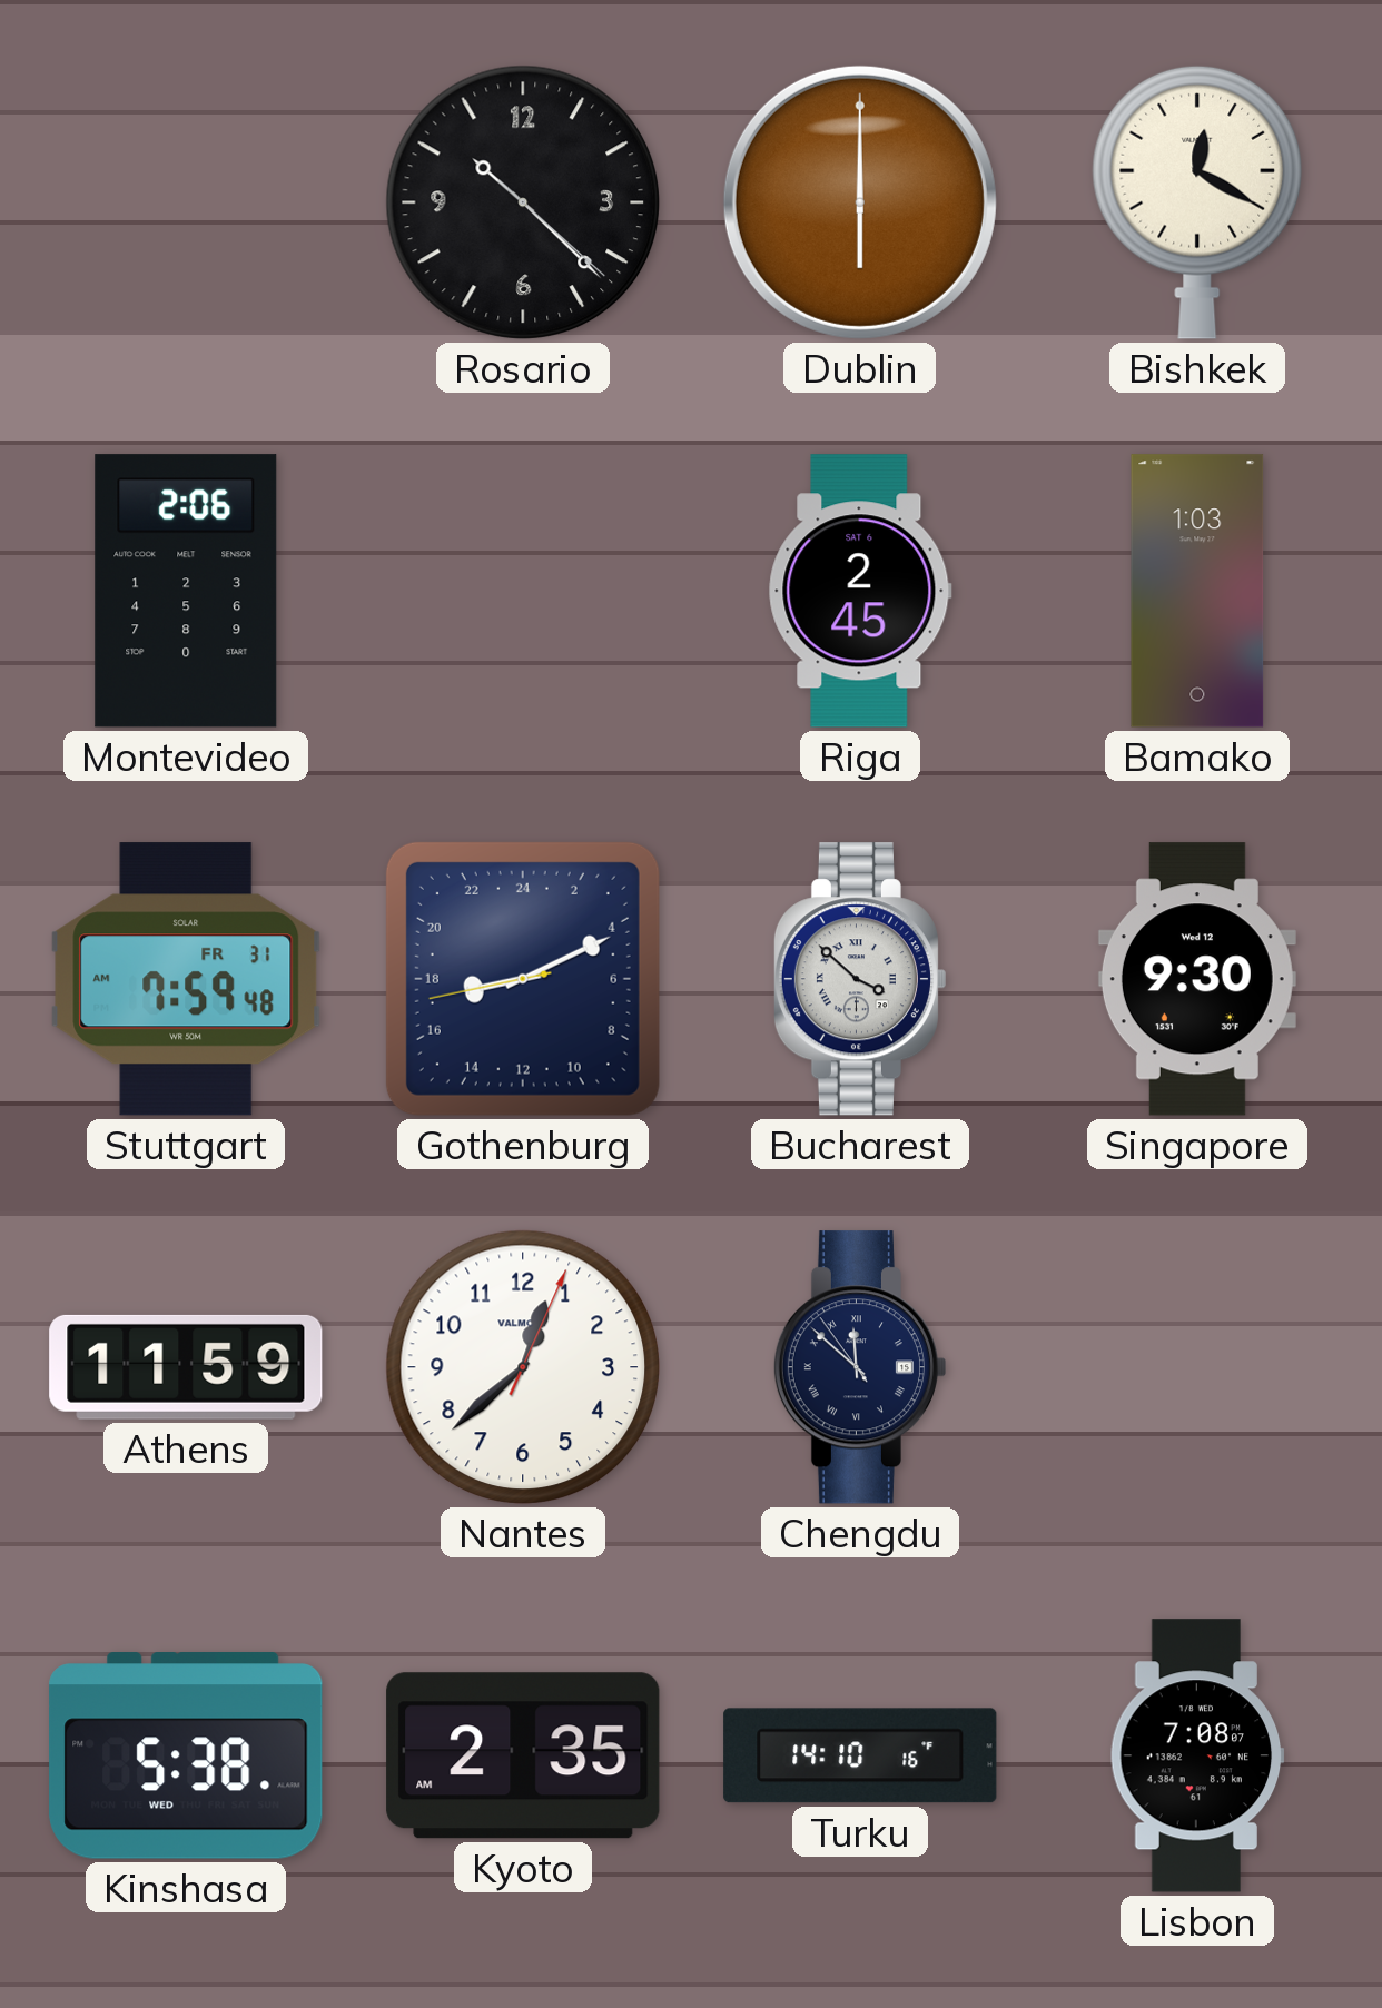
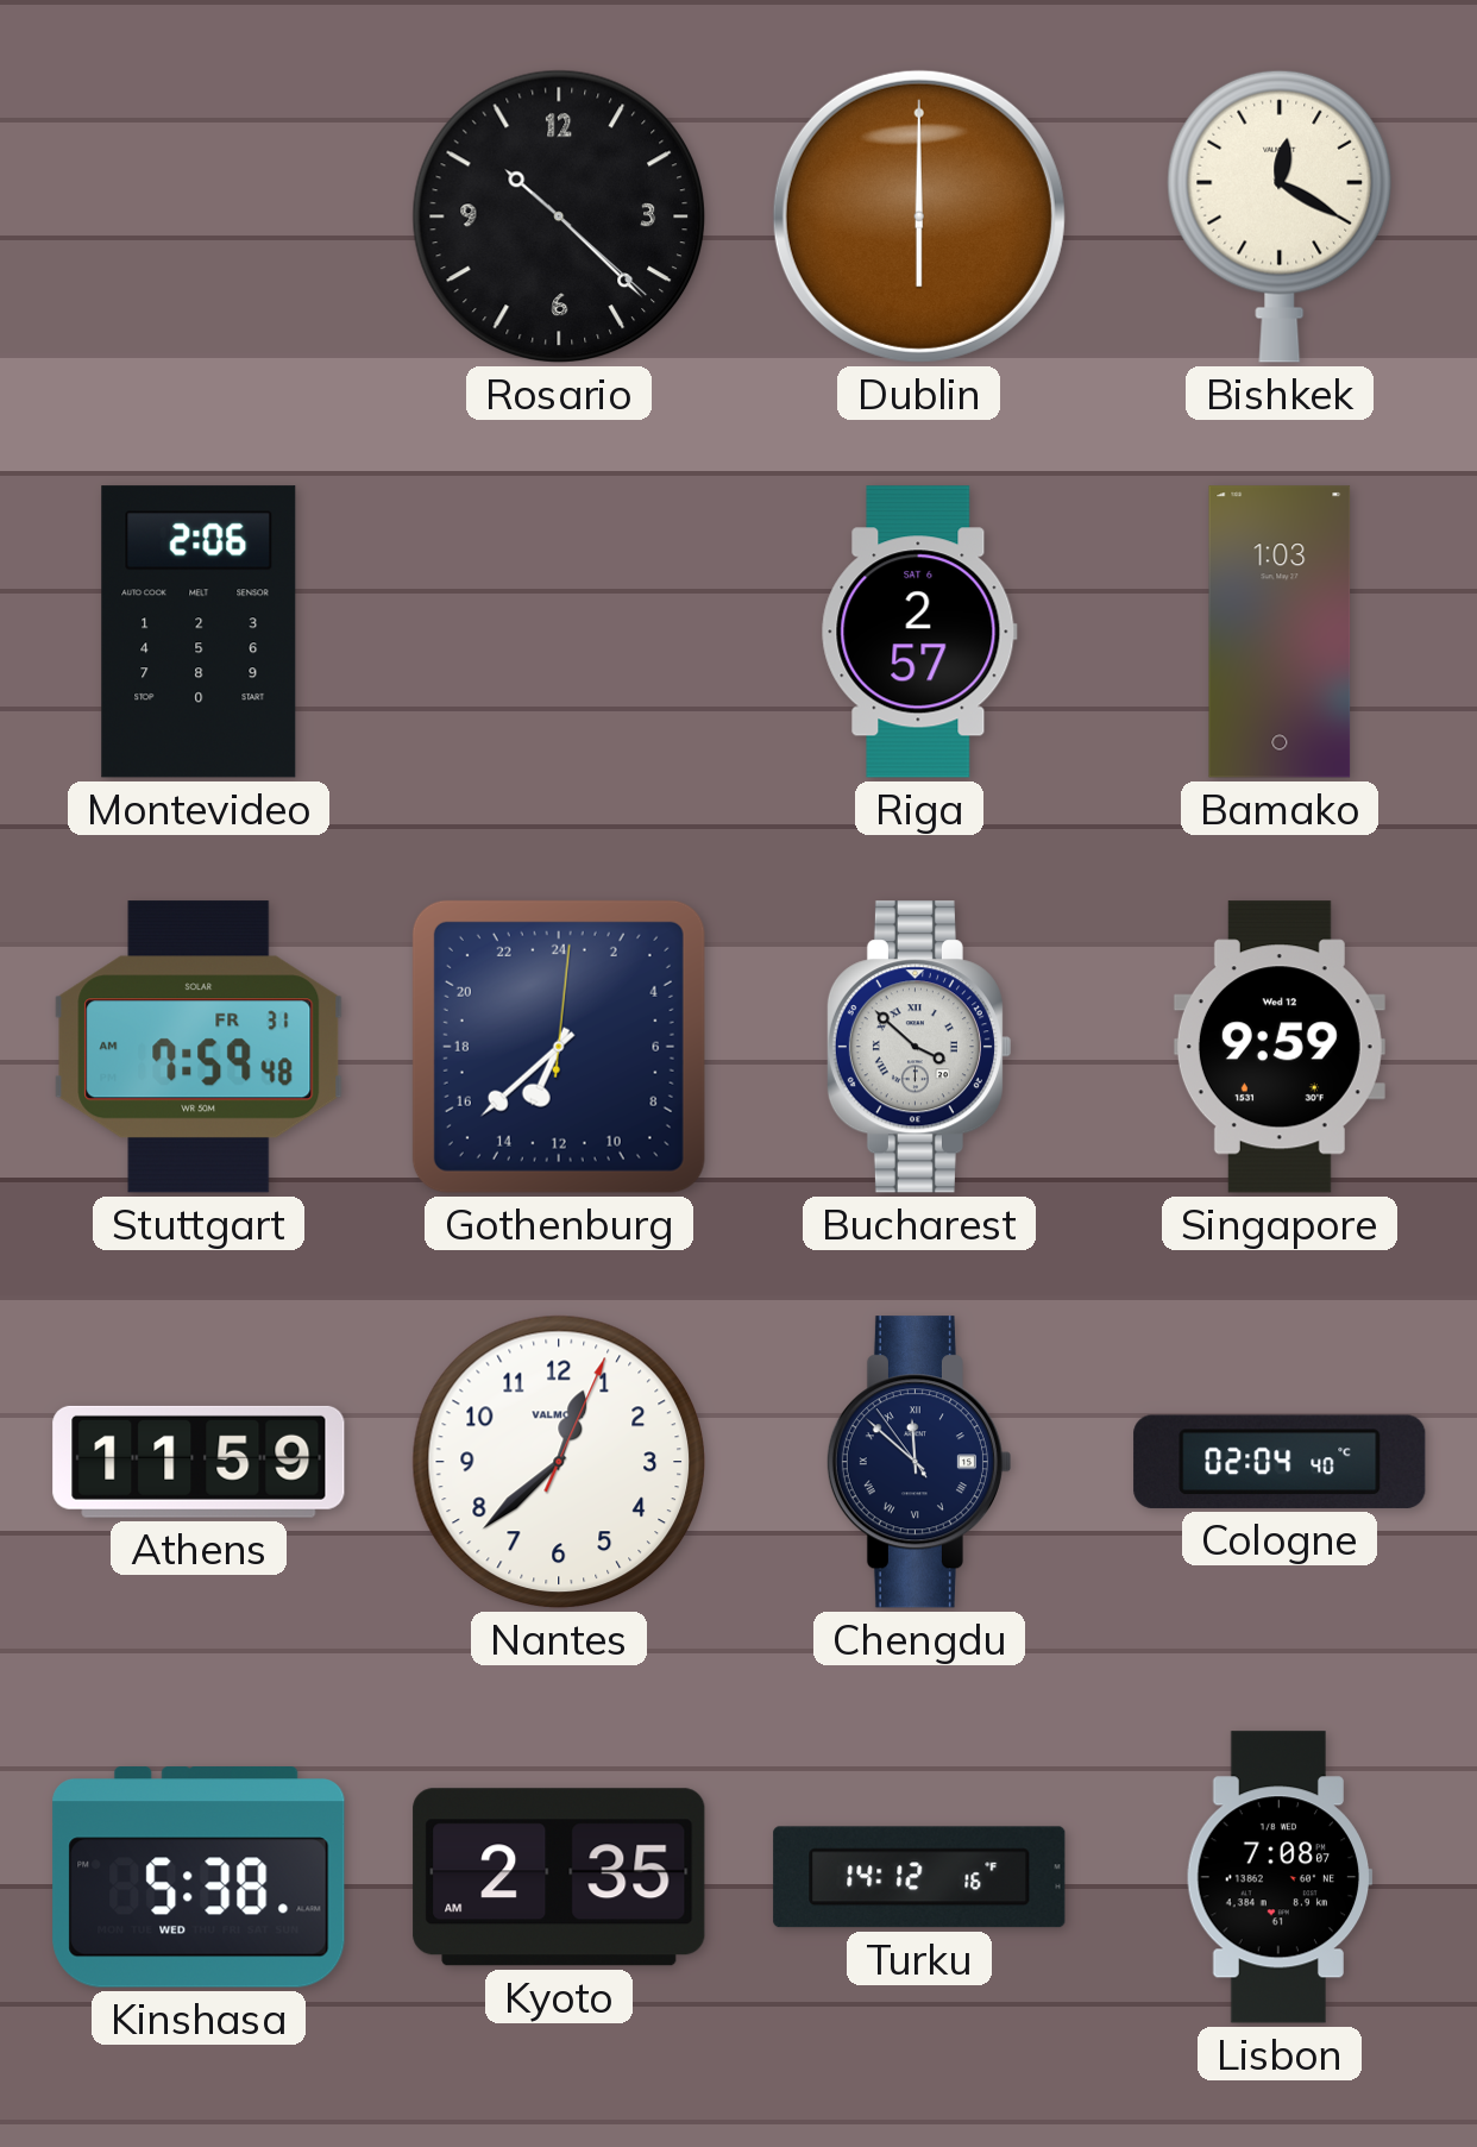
Riga: 2:45 -> 2:57 (919, 632)
Gothenburg: 17:10 -> 13:38 (559, 1047)
Singapore: 9:30 -> 9:59 (1280, 1047)
Cologne: none -> 02:04 (1280, 1462)
Turku: 14:10 -> 14:12 (919, 1877)
